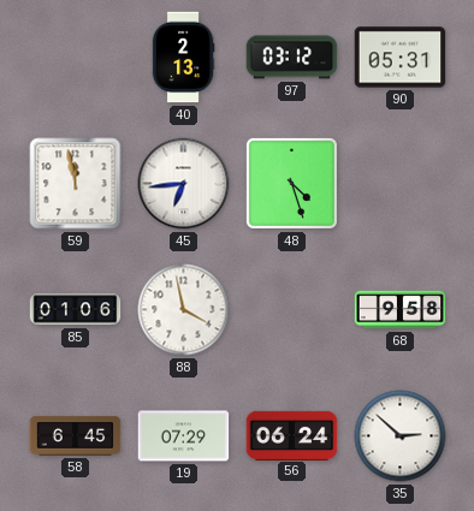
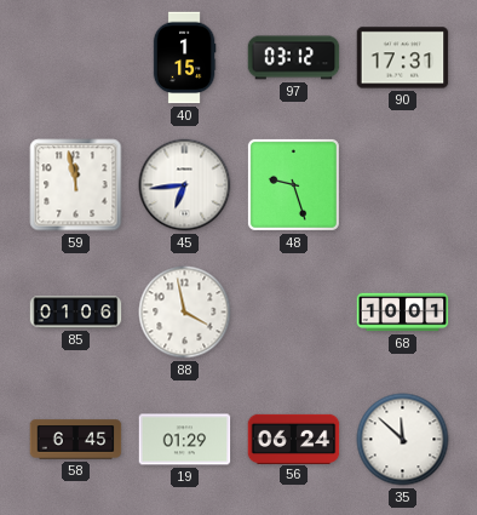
40: 2:13 -> 1:15 (184, 58)
90: 05:31 -> 17:31 (403, 58)
48: 4:27 -> 9:27 (293, 184)
68: 9:58 -> 10:01 (403, 313)
19: 07:29 -> 01:29 (185, 440)
35: 2:52 -> 11:52 (403, 440)
